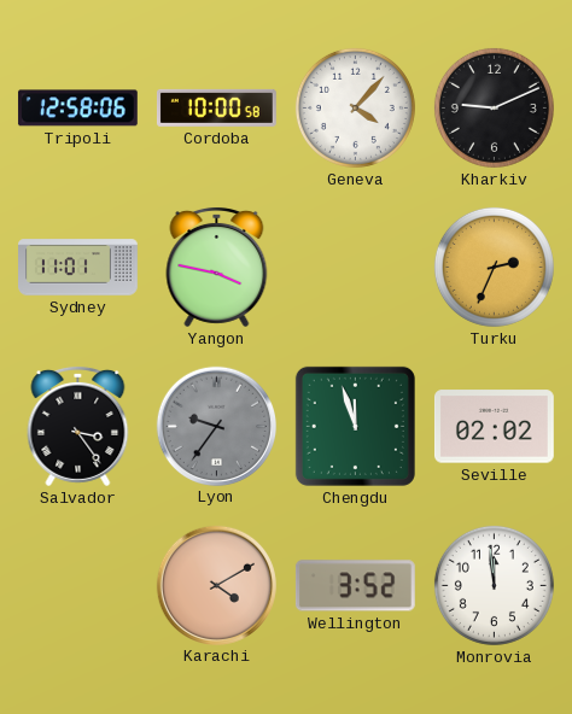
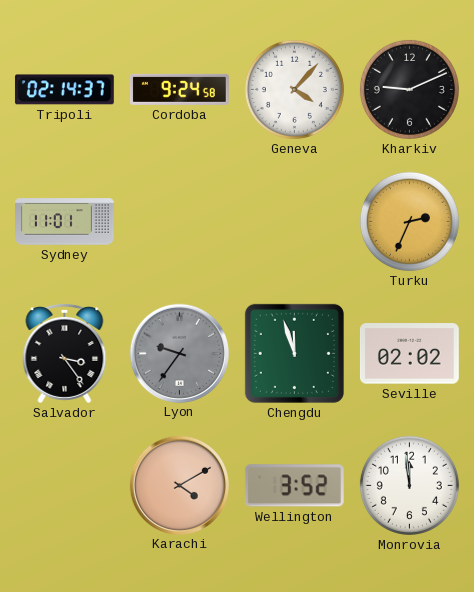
Tripoli: 12:58 -> 02:14 (64, 90)
Cordoba: 10:00 -> 9:24 (179, 89)
Yangon: 3:47 -> none (217, 267)
